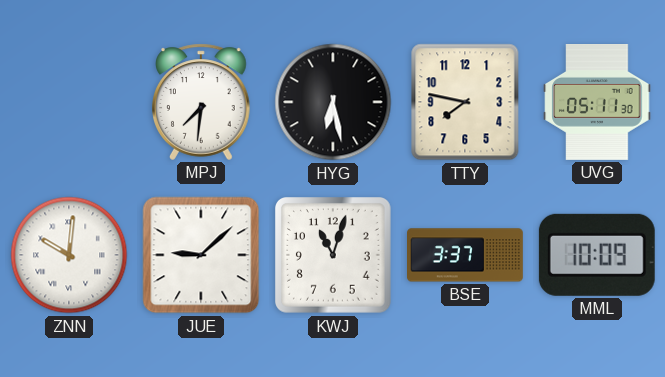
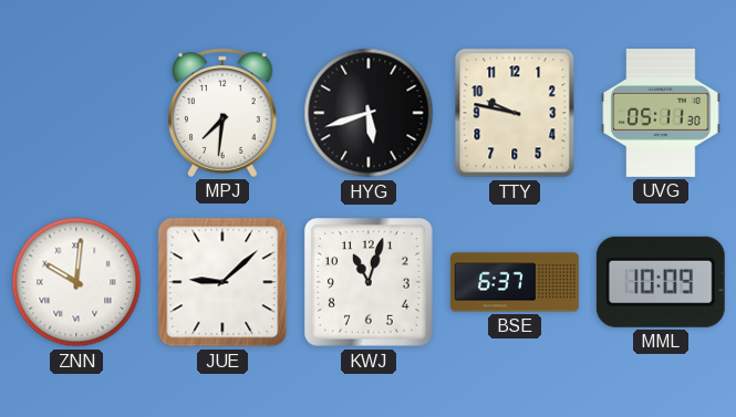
HYG: 6:28 -> 5:42 (369, 113)
TTY: 7:47 -> 9:47 (515, 113)
BSE: 3:37 -> 6:37 (516, 282)
